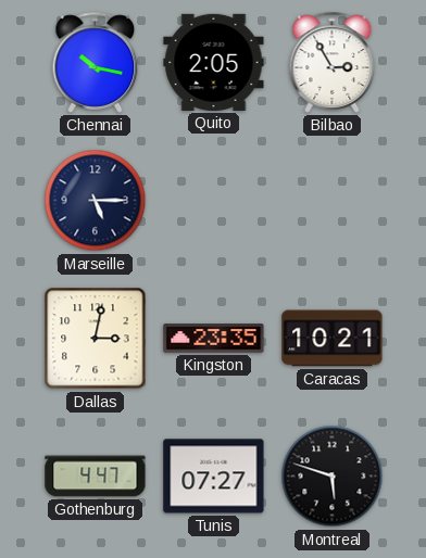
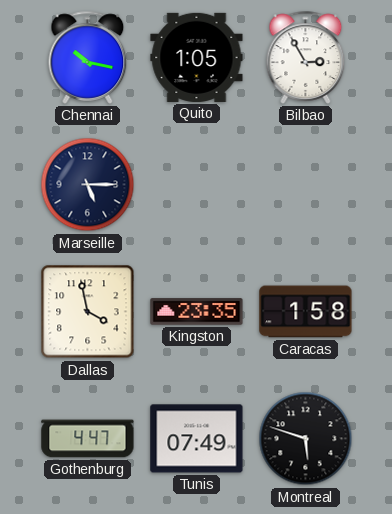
Quito: 2:05 -> 1:05 (197, 57)
Dallas: 3:02 -> 3:58 (88, 312)
Caracas: 10:21 -> 1:58 (306, 312)
Tunis: 07:27 -> 07:49 (197, 439)
